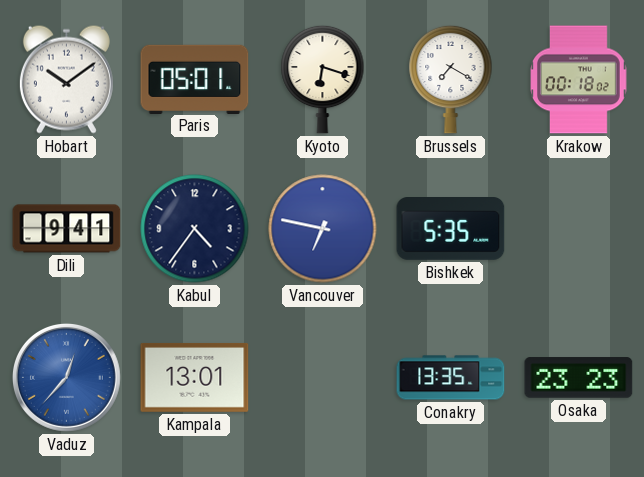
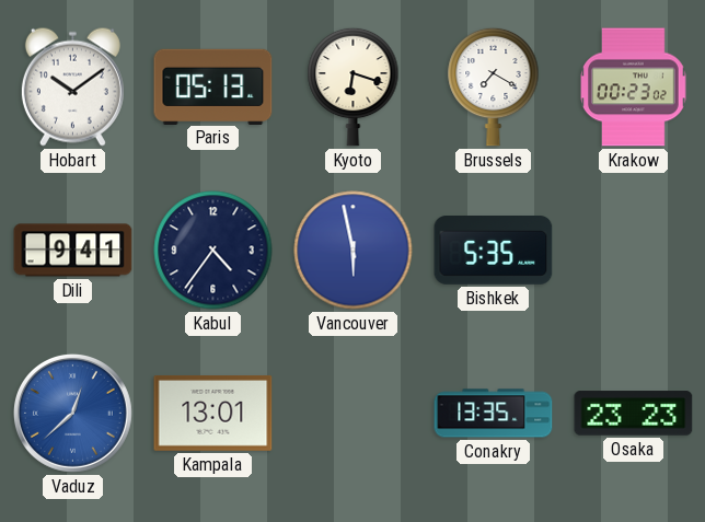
Paris: 05:01 -> 05:13 (213, 86)
Krakow: 00:18 -> 00:23 (634, 88)
Vancouver: 6:47 -> 5:58 (354, 251)
Vaduz: 12:37 -> 12:38 (72, 413)
